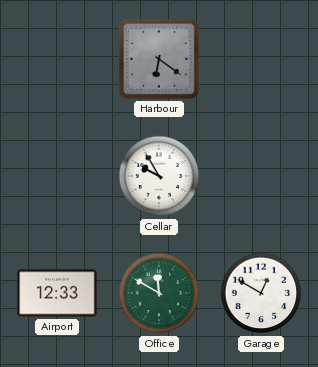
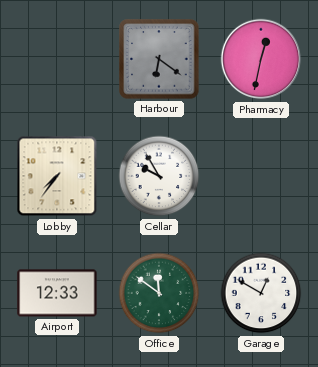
Pharmacy: none -> 12:32 (261, 59)
Lobby: none -> 7:36 (57, 176)
Office: 11:50 -> 11:51 (159, 293)
